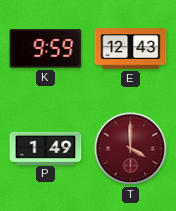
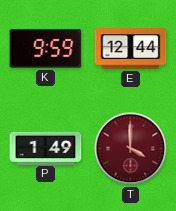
E: 12:43 -> 12:44 (131, 49)
